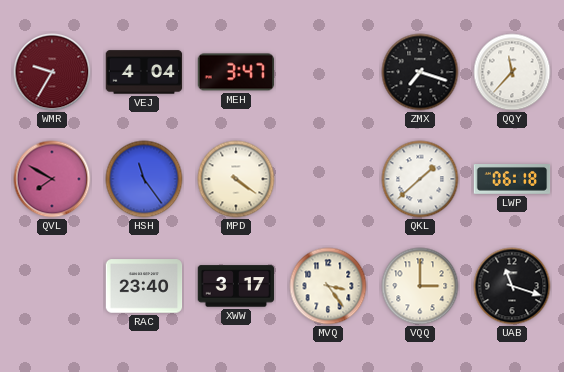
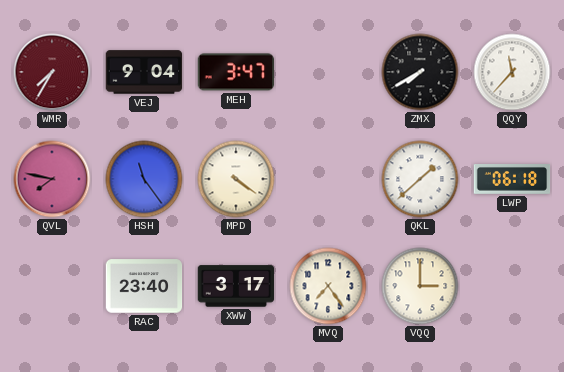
WMR: 9:35 -> 7:35 (52, 72)
VEJ: 4:04 -> 9:04 (144, 72)
ZMX: 7:18 -> 7:40 (420, 72)
QVL: 7:50 -> 7:47 (52, 179)
MVQ: 3:24 -> 7:24 (328, 286)
UAB: 11:18 -> none (512, 286)
